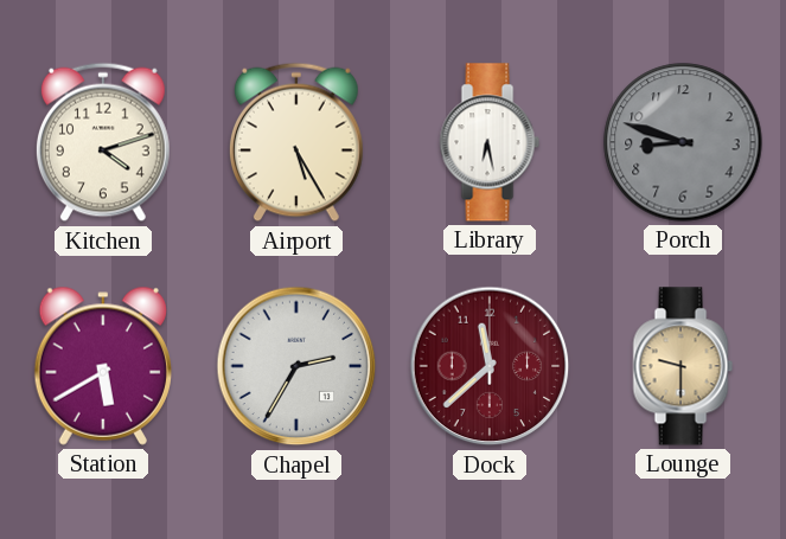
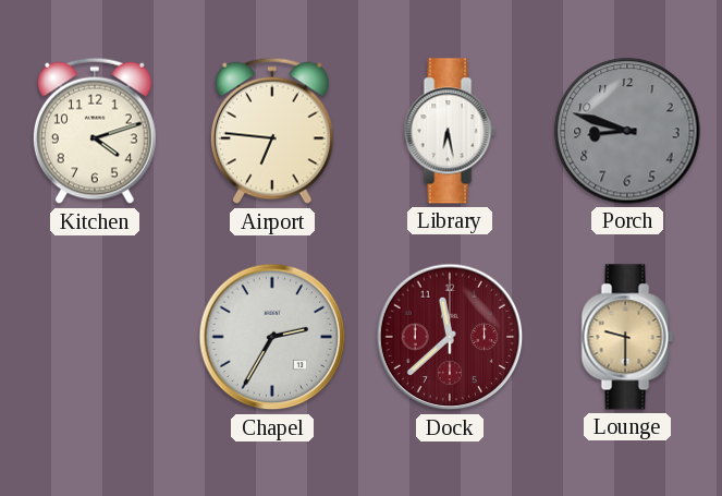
Airport: 5:25 -> 6:46 (272, 131)
Station: 5:40 -> none (103, 366)
